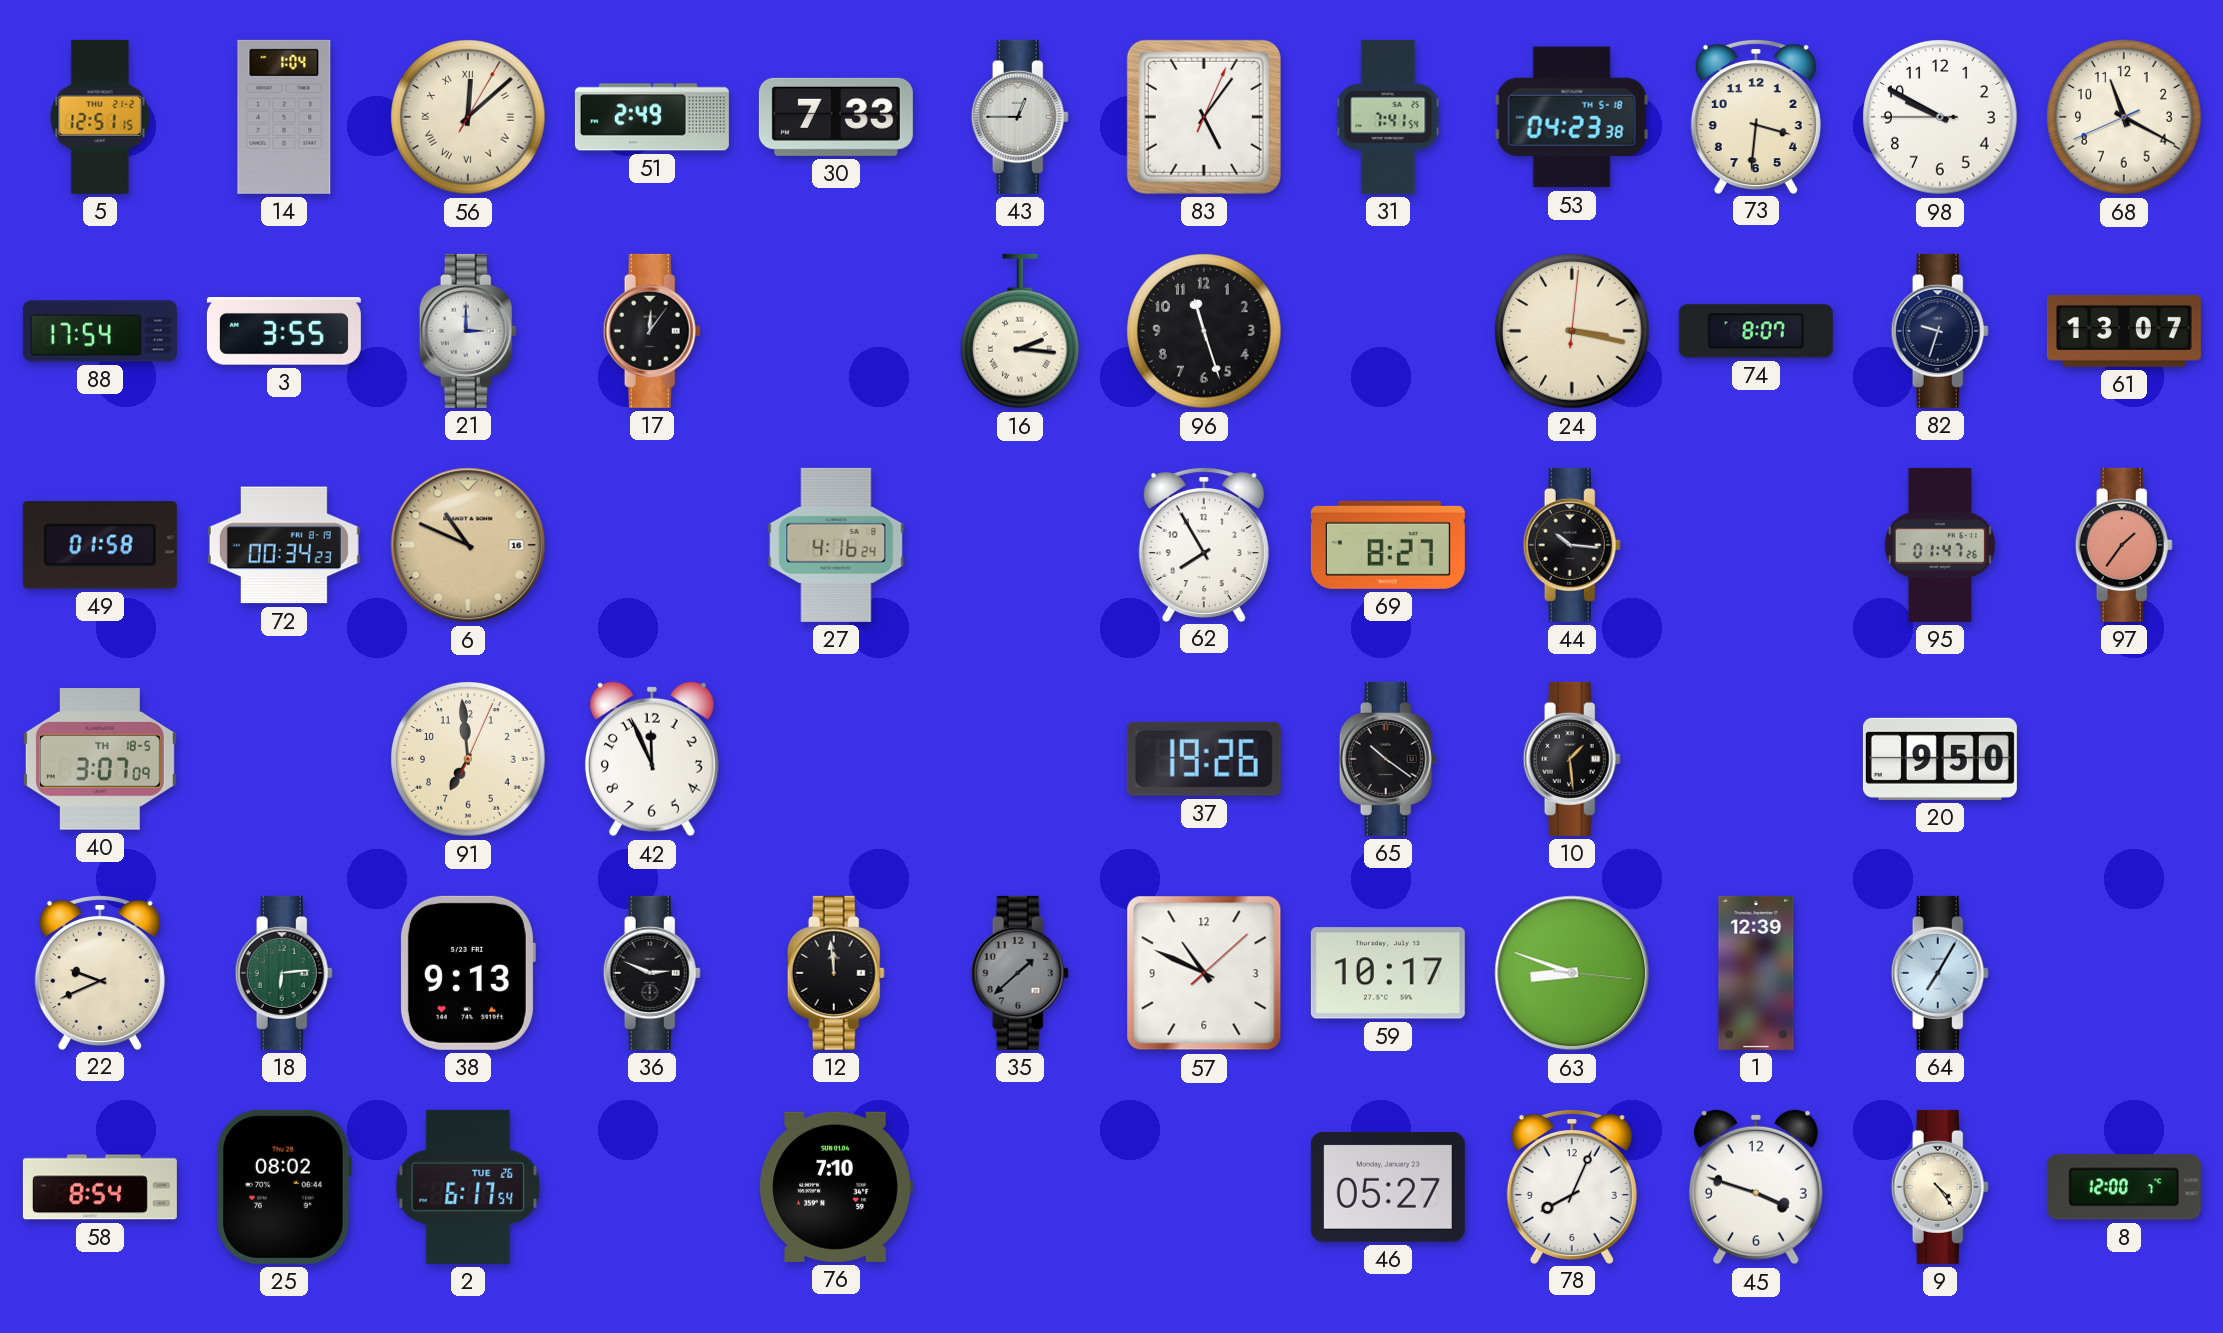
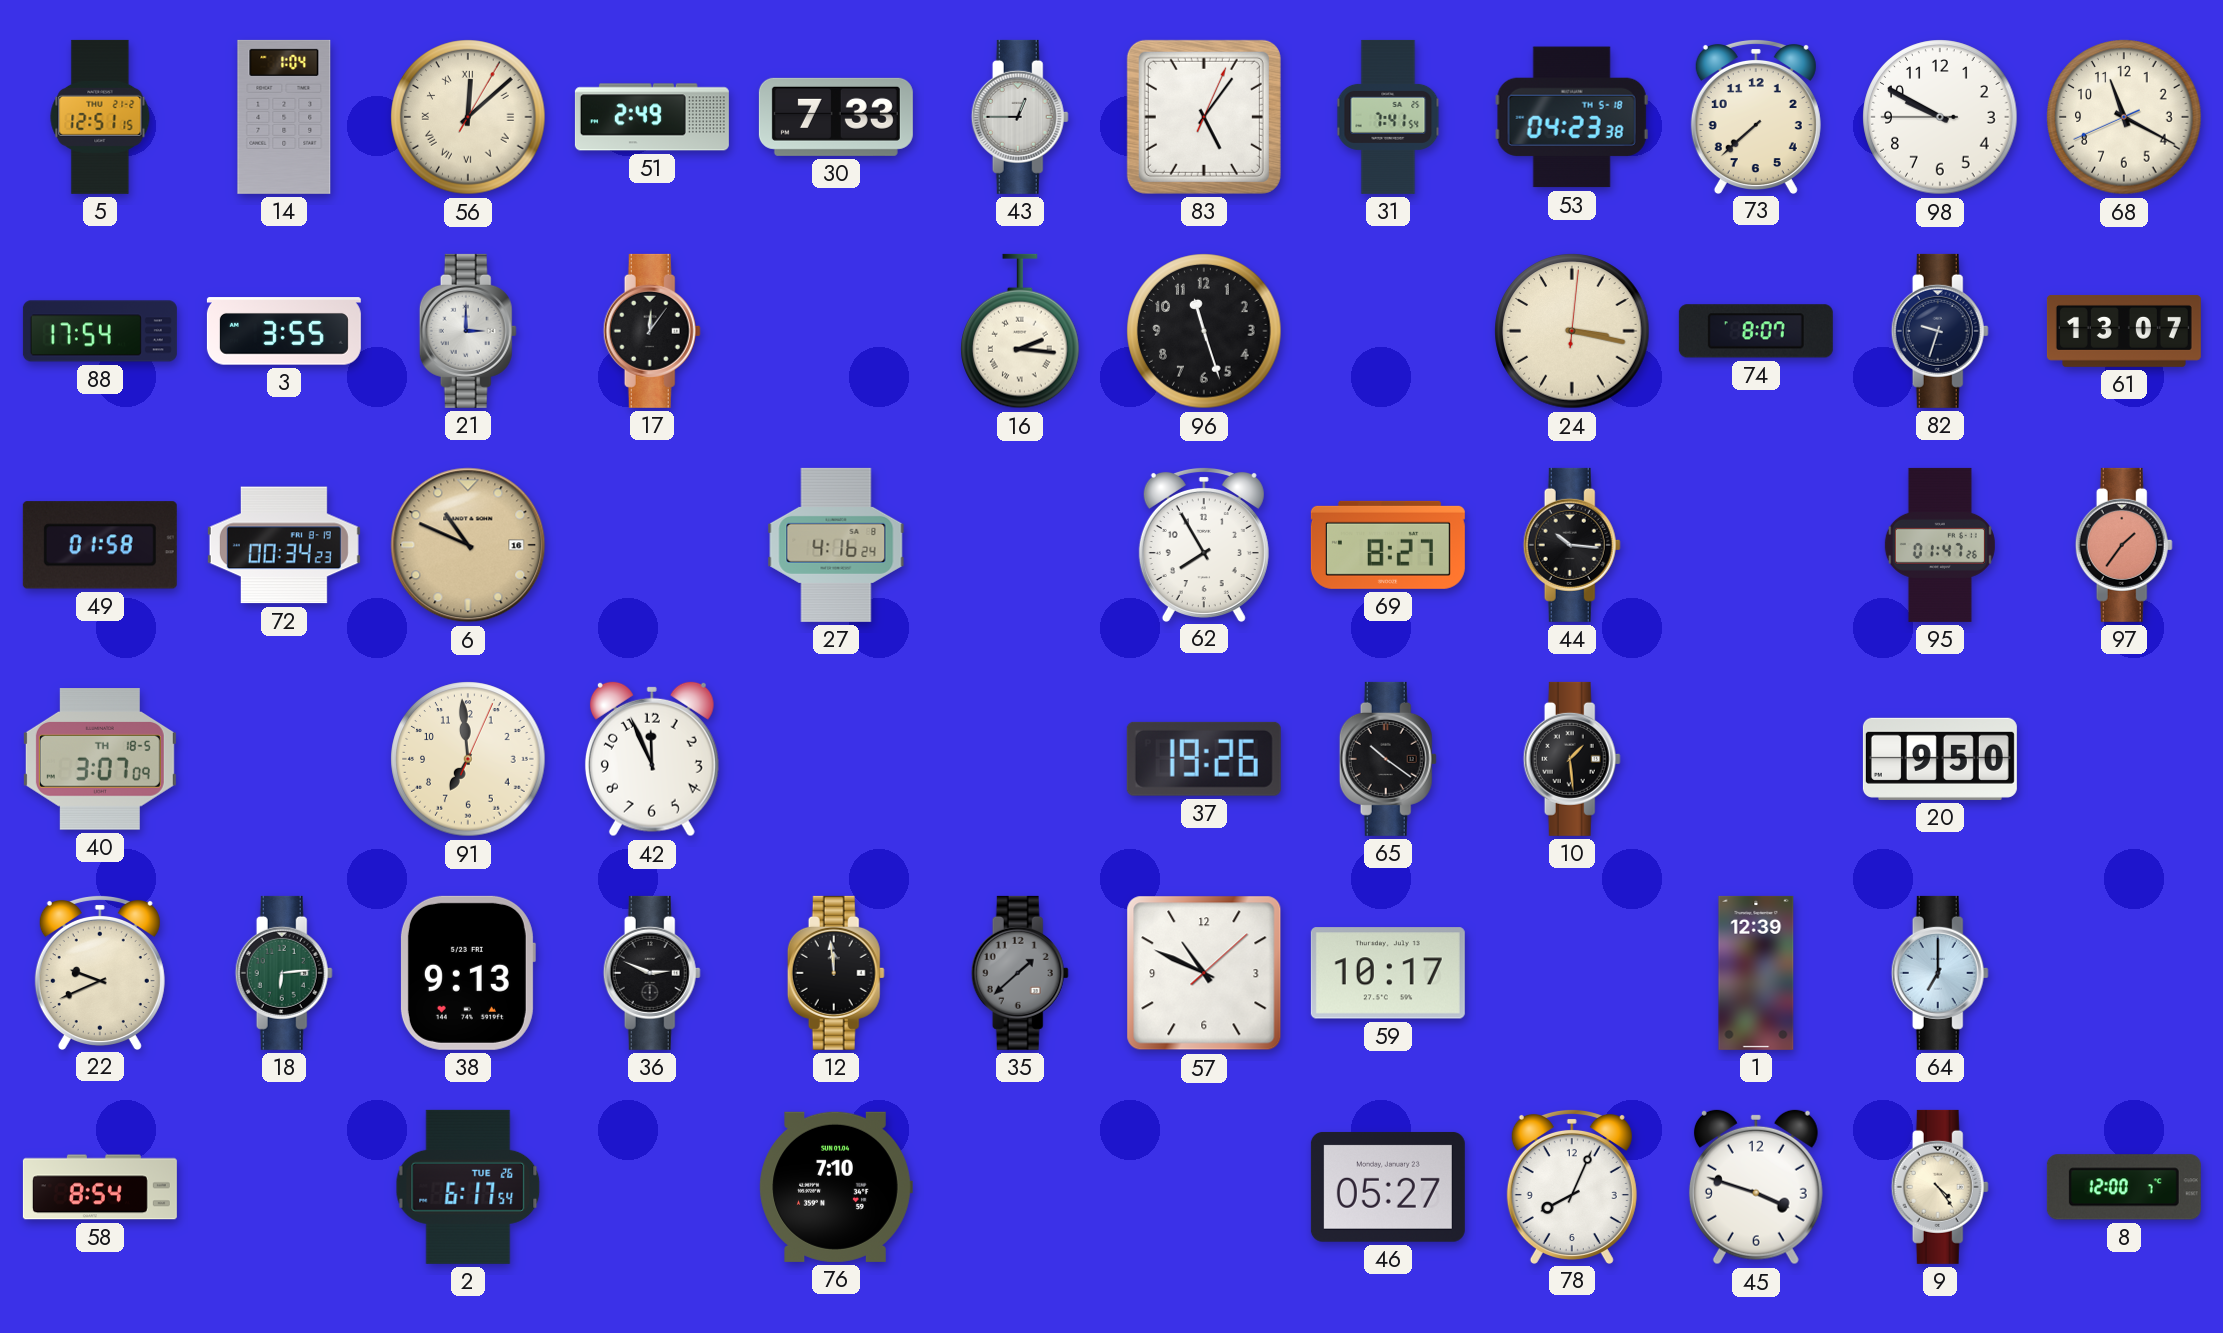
73: 3:31 -> 7:38 (1756, 116)
63: 8:48 -> none (1572, 973)
64: 7:05 -> 7:00 (1940, 973)
25: 08:02 -> none (284, 1187)
